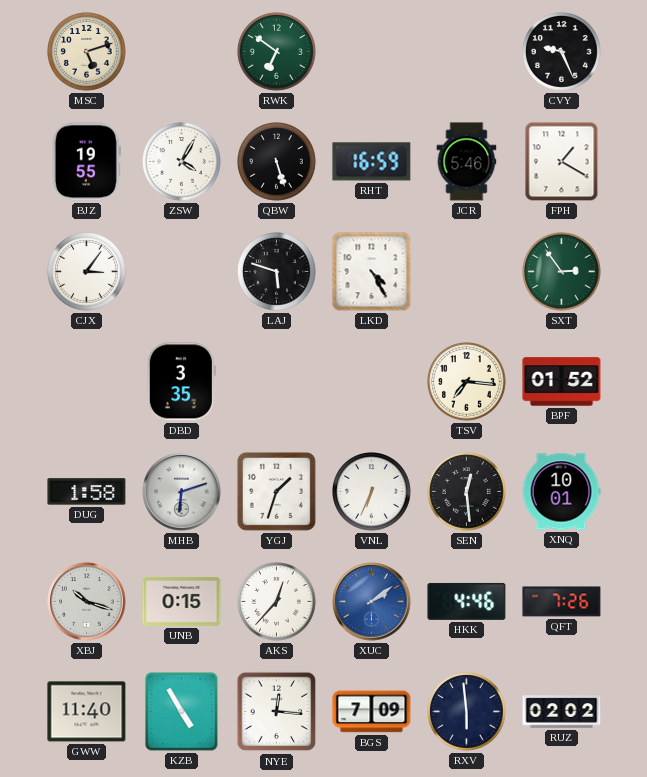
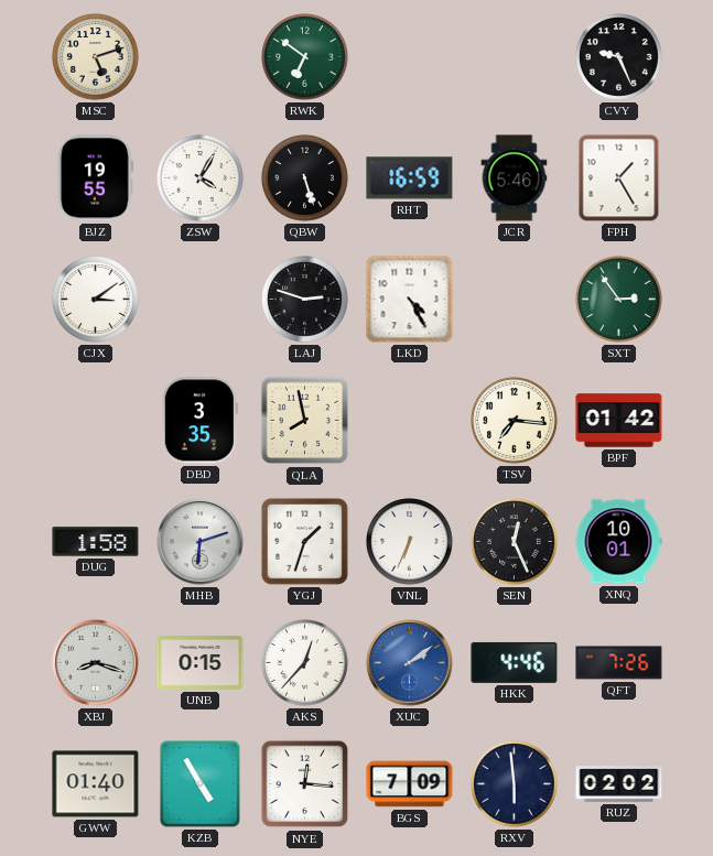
FPH: 1:20 -> 1:25 (619, 178)
CJX: 3:06 -> 3:09 (96, 300)
LAJ: 5:48 -> 2:48 (305, 300)
QLA: none -> 7:58 (305, 421)
BPF: 01:52 -> 01:42 (619, 421)
SEN: 12:29 -> 12:26 (515, 542)
XBJ: 10:18 -> 8:18 (96, 663)
GWW: 11:40 -> 01:40 (96, 784)
